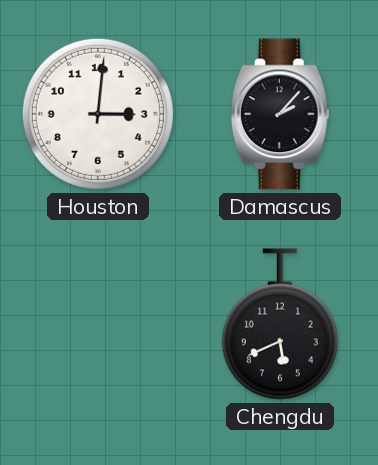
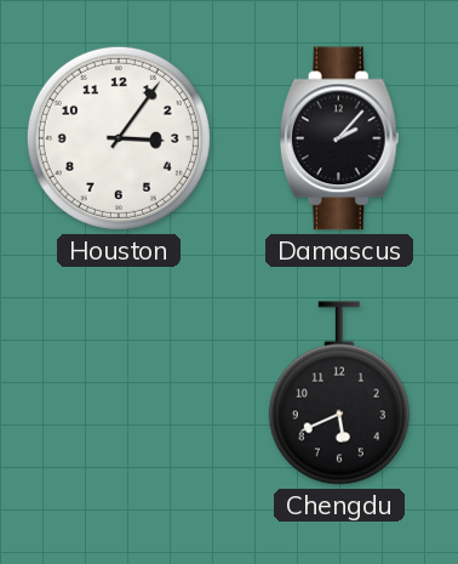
Houston: 3:01 -> 3:06 (119, 138)
